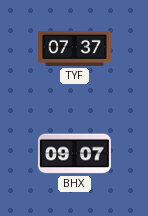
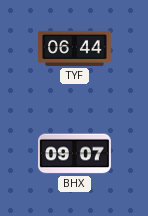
TYF: 07:37 -> 06:44 (75, 48)
